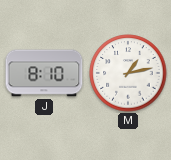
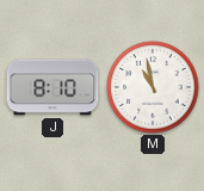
M: 1:13 -> 10:58 (153, 87)
